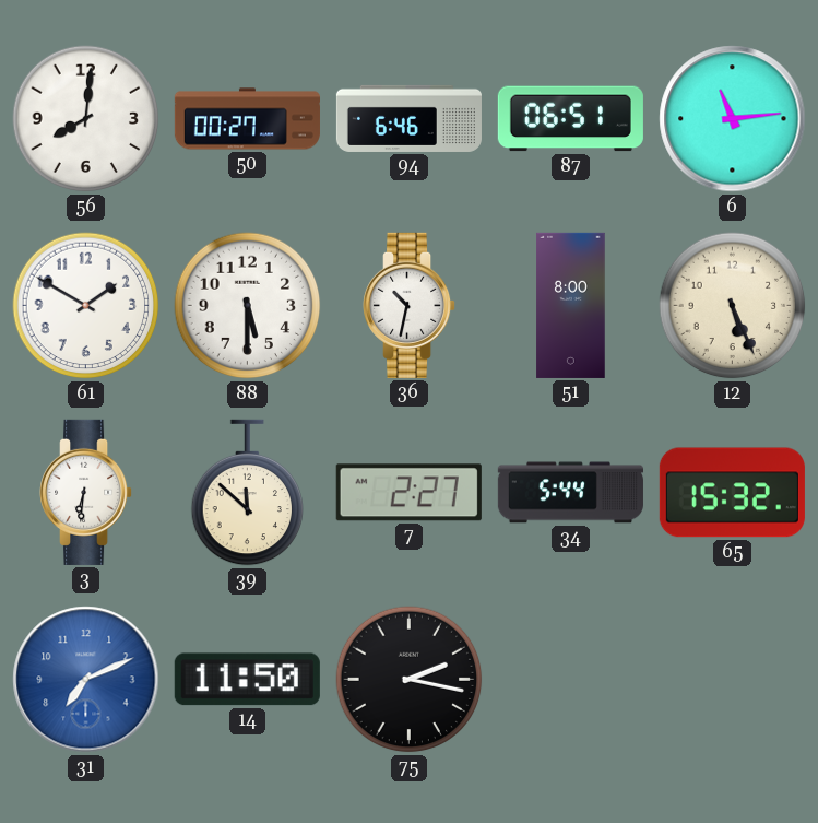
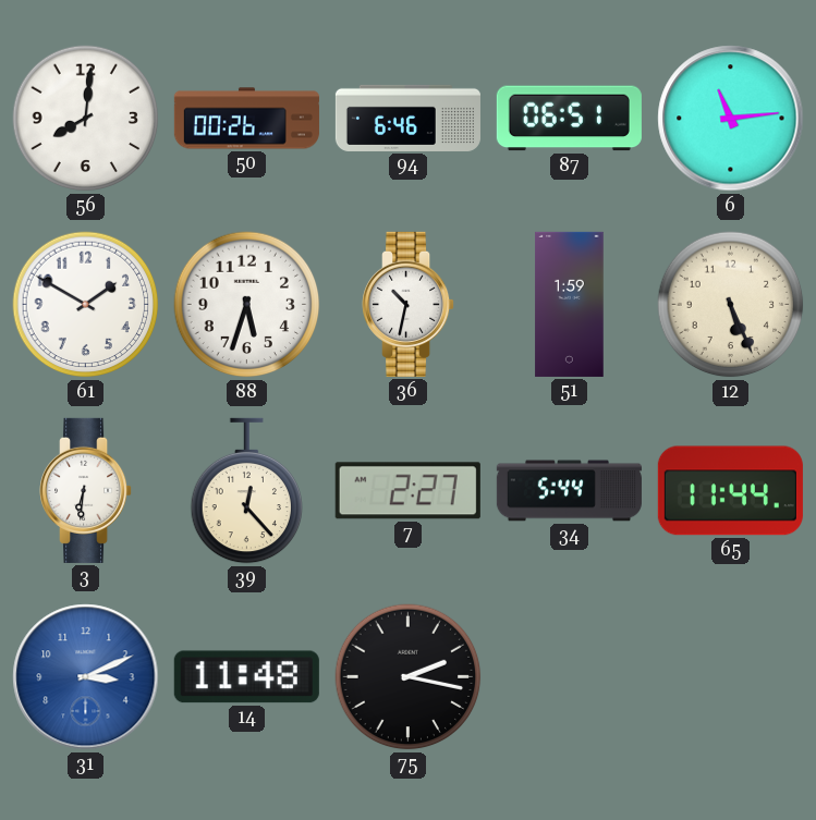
50: 00:27 -> 00:26 (246, 119)
88: 5:30 -> 5:33 (247, 305)
51: 8:00 -> 1:59 (570, 304)
39: 11:52 -> 12:23 (246, 491)
65: 15:32 -> 11:44 (730, 491)
31: 7:11 -> 3:11 (86, 677)
14: 11:50 -> 11:48 (246, 677)
